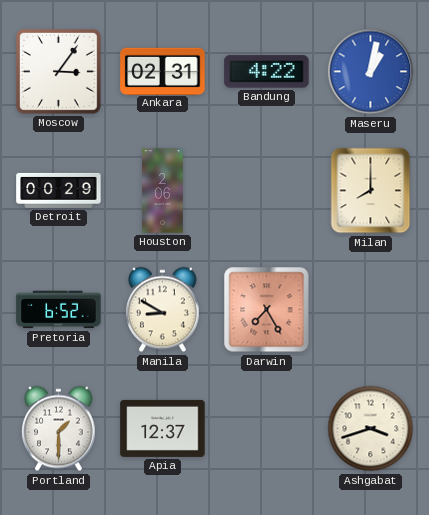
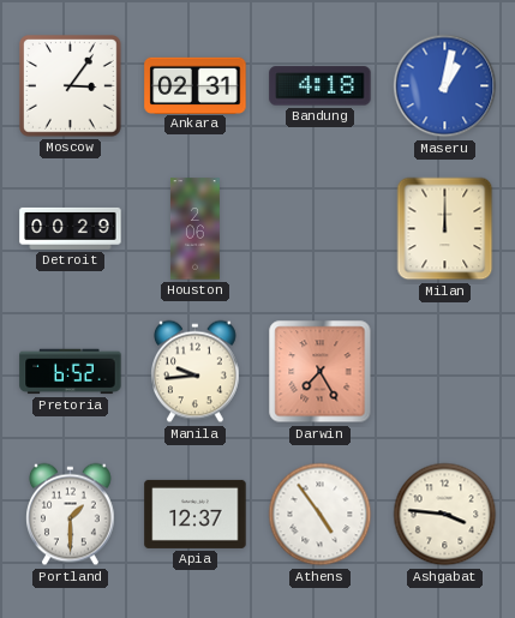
Bandung: 4:22 -> 4:18 (321, 86)
Milan: 8:00 -> 12:00 (445, 229)
Manila: 8:50 -> 9:44 (196, 372)
Athens: none -> 4:54 (321, 515)
Ashgabat: 3:42 -> 3:46 (445, 515)
